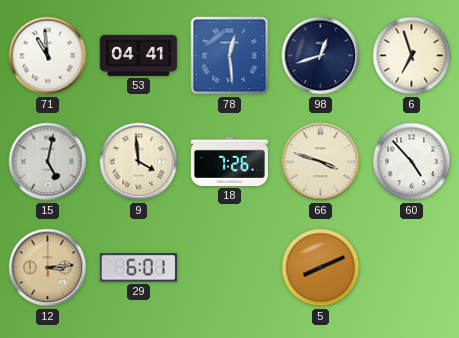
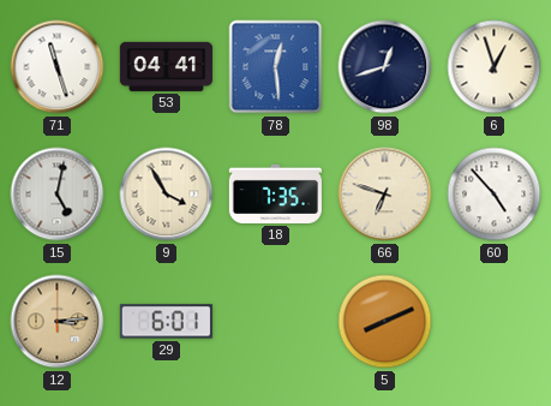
71: 10:59 -> 11:27 (58, 67)
6: 6:57 -> 12:57 (495, 67)
9: 3:59 -> 3:55 (167, 195)
18: 7:26 -> 7:35 (275, 193)
66: 3:48 -> 6:48 (385, 195)
